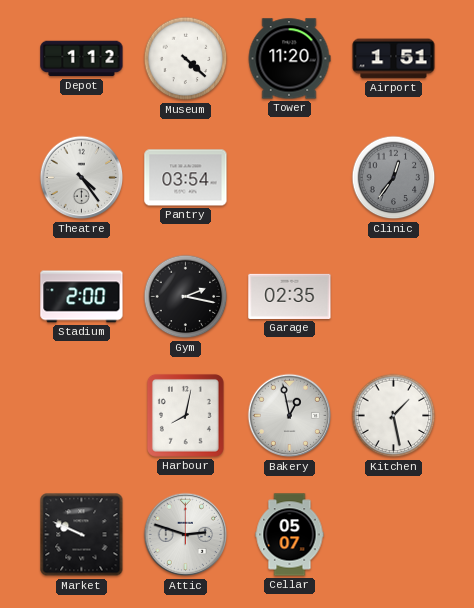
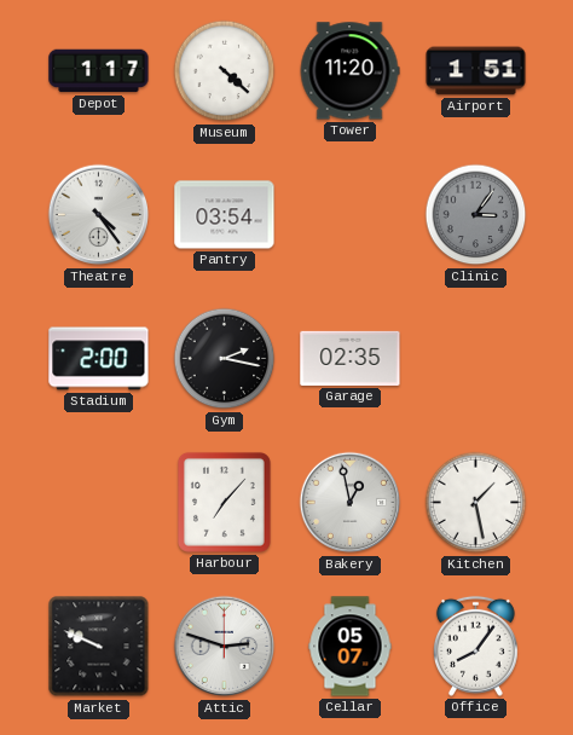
Depot: 1:12 -> 1:17 (99, 71)
Clinic: 12:36 -> 3:06 (476, 215)
Harbour: 8:02 -> 7:07 (224, 502)
Office: none -> 8:06 (475, 646)
